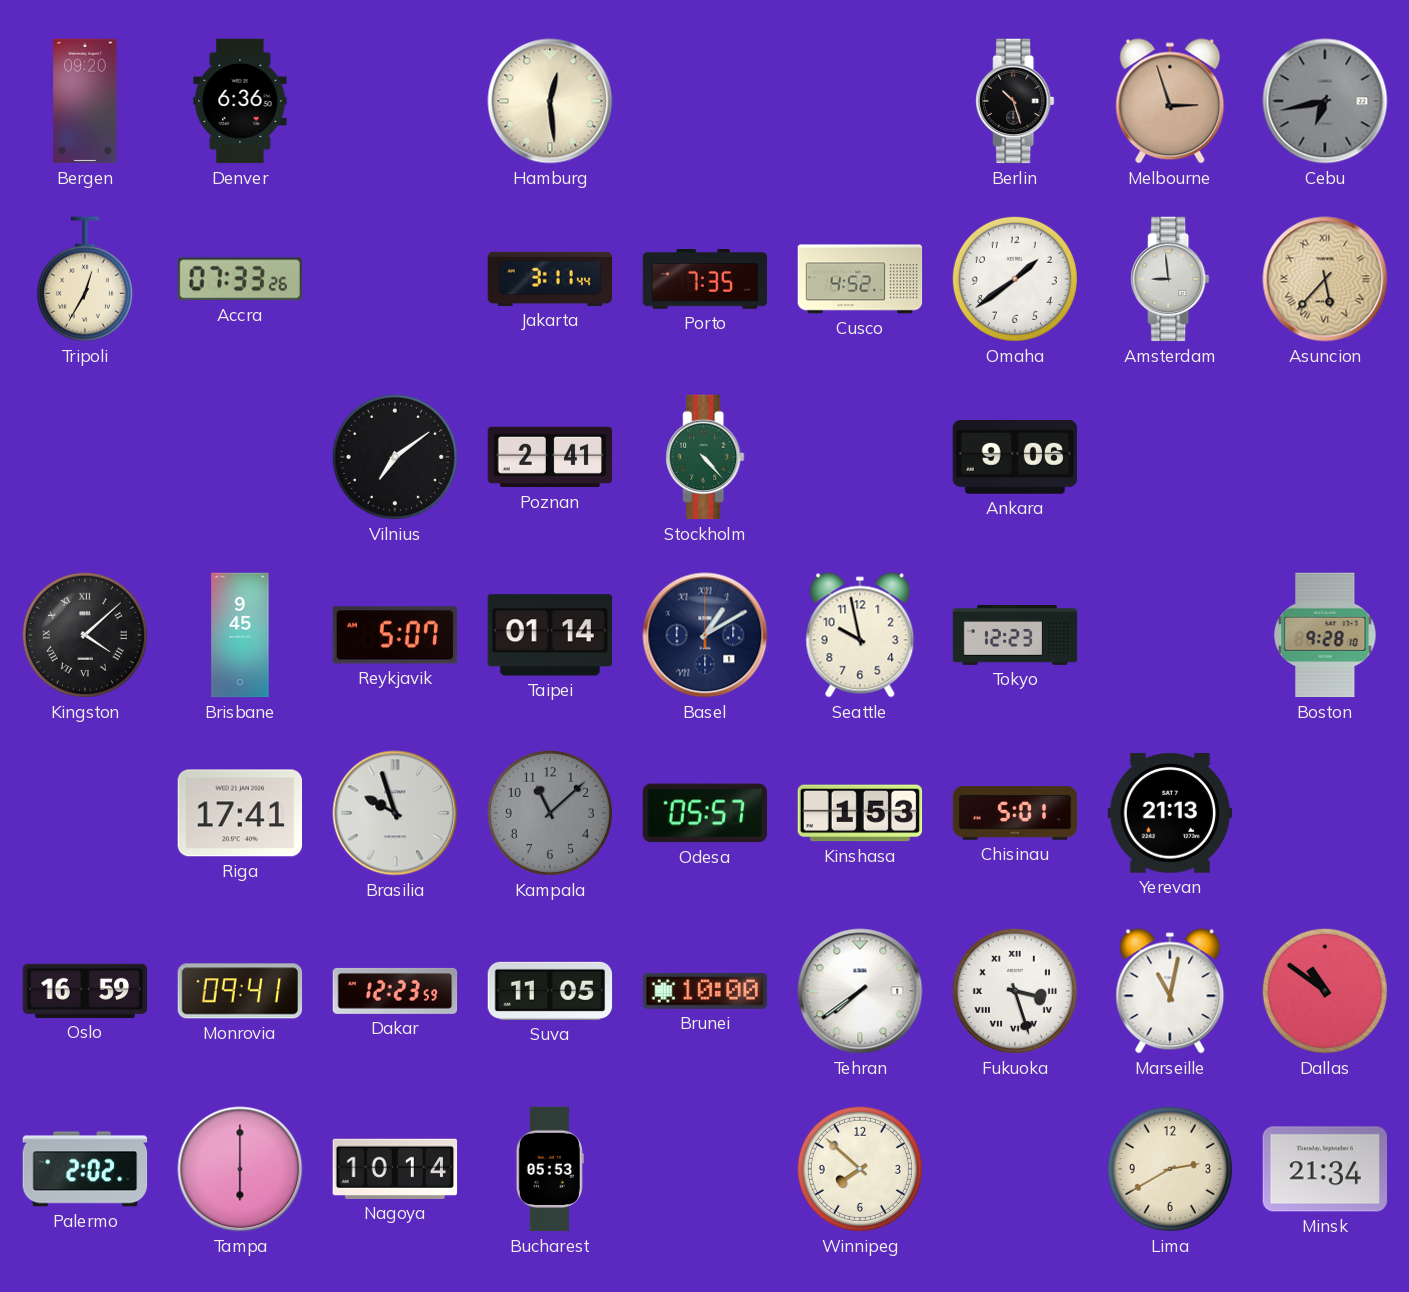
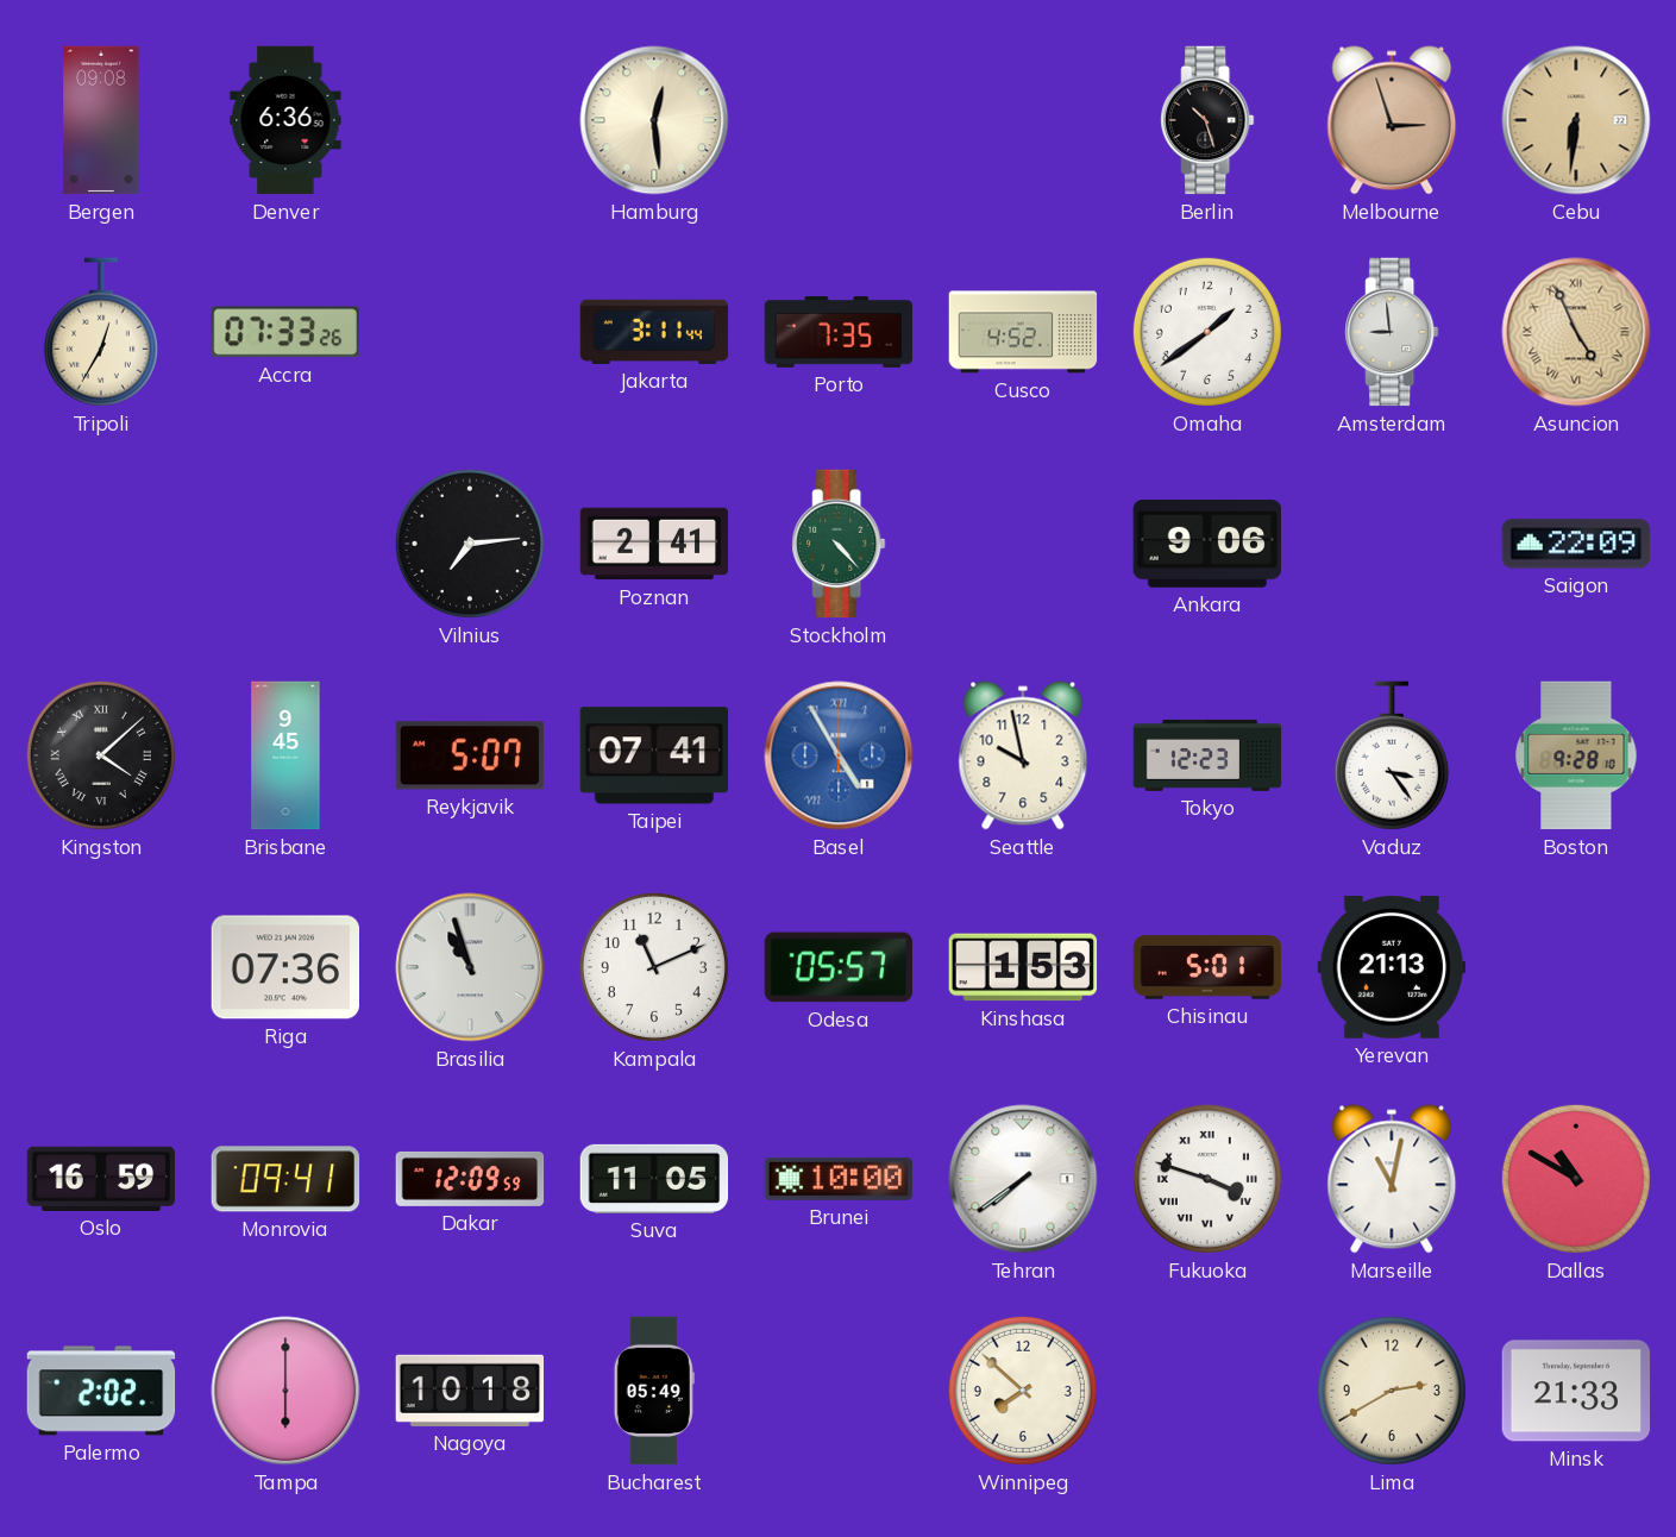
Bergen: 09:20 -> 09:08 (101, 120)
Cebu: 6:43 -> 6:31 (1576, 120)
Cebu dial: grey -> champagne (1576, 120)
Asuncion: 5:37 -> 4:56 (1576, 332)
Vilnius: 7:09 -> 7:14 (470, 544)
Saigon: none -> 22:09 (1576, 544)
Taipei: 01:14 -> 07:41 (653, 755)
Basel: 1:10 -> 4:55 (839, 755)
Basel dial: navy -> blue (839, 755)
Vaduz: none -> 3:24 (1392, 755)
Riga: 17:41 -> 07:36 (285, 967)
Brasilia: 9:57 -> 10:57 (470, 967)
Kampala: 11:08 -> 11:11 (654, 967)
Kampala dial: grey -> white (654, 967)
Dakar: 12:23 -> 12:09 (470, 1179)
Fukuoka: 3:27 -> 3:48 (1207, 1179)
Dallas: 10:51 -> 10:50 (1576, 1179)
Nagoya: 10:14 -> 10:18 (470, 1391)
Bucharest: 05:53 -> 05:49 (654, 1391)
Minsk: 21:34 -> 21:33 (1576, 1391)
